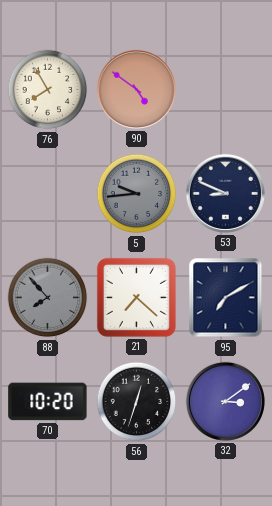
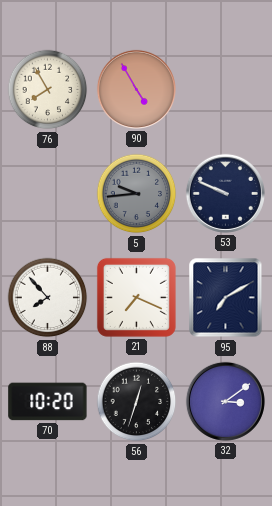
90: 4:51 -> 4:55 (136, 89)
53: 8:49 -> 9:49 (225, 193)
88 dial: grey -> white (48, 298)
21: 7:22 -> 7:19 (136, 297)
